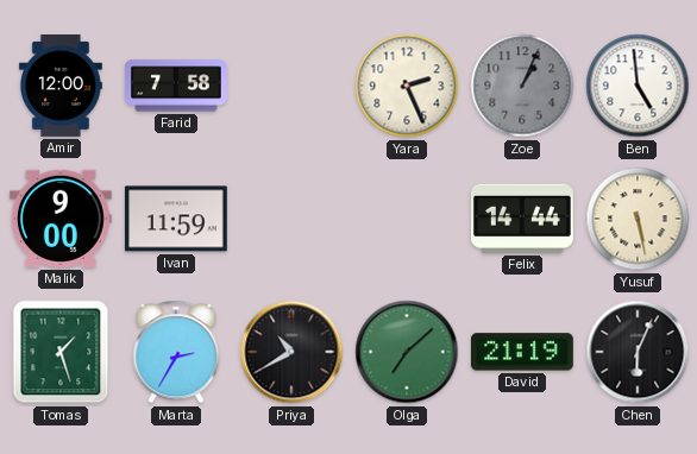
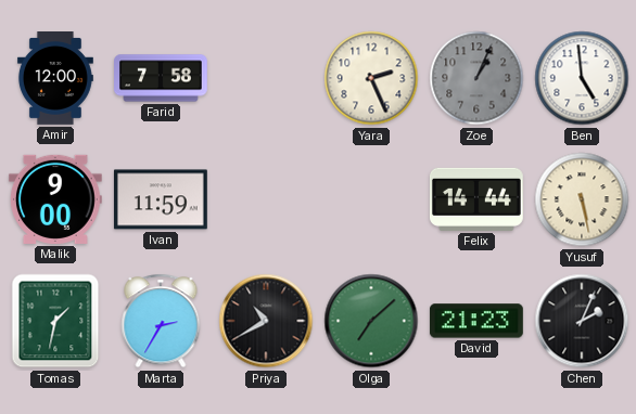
Tomas: 1:27 -> 1:32 (55, 321)
David: 21:19 -> 21:23 (476, 321)
Chen: 6:04 -> 2:04 (582, 321)
